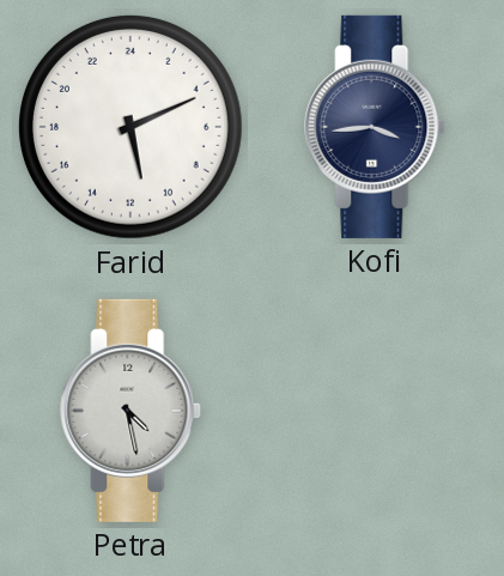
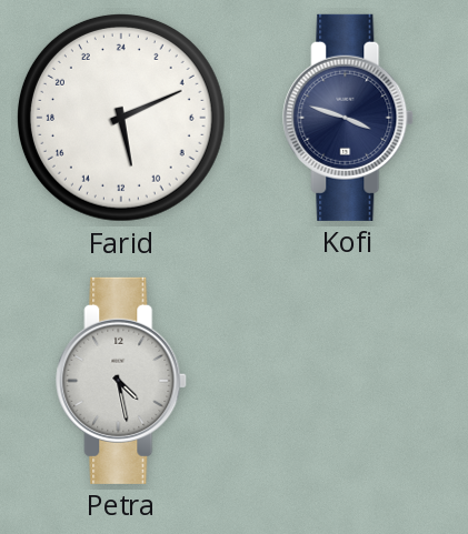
Kofi: 3:44 -> 3:48 (349, 118)
